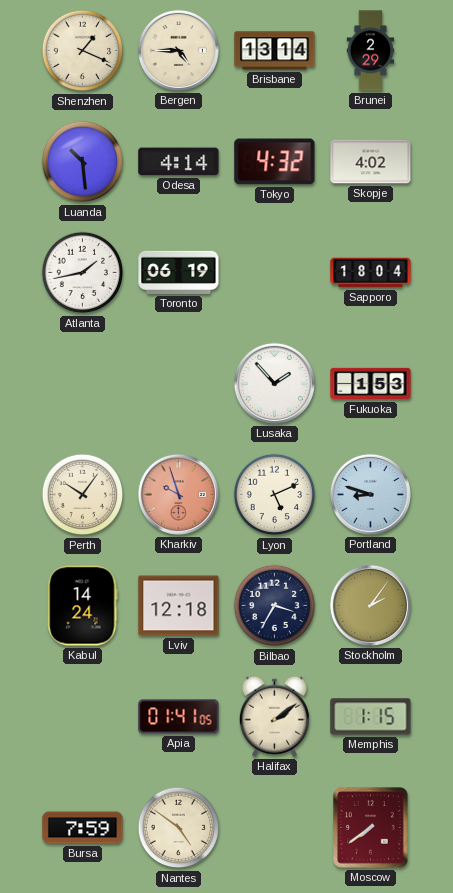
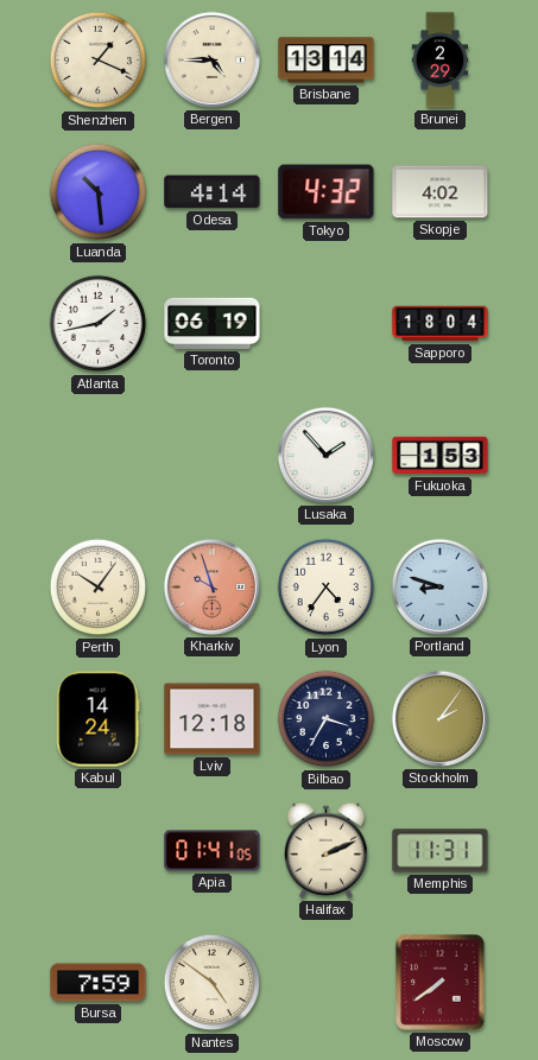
Lyon: 5:11 -> 4:36 (327, 588)
Halifax: 2:09 -> 2:11 (325, 850)
Memphis: 1:15 -> 11:31 (441, 851)
